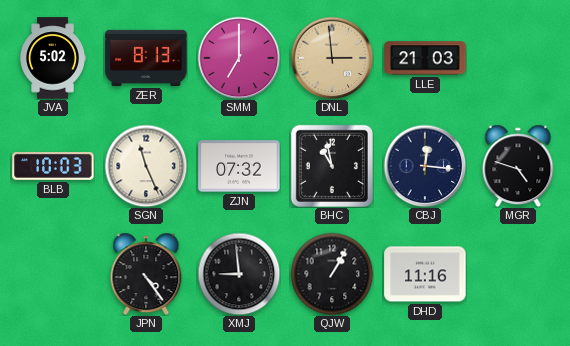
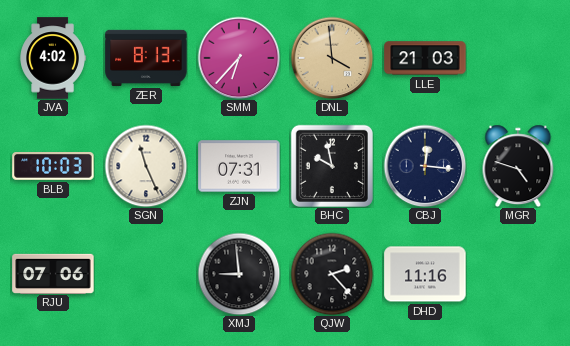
JVA: 5:02 -> 4:02 (53, 58)
SMM: 7:00 -> 6:37 (239, 58)
DNL: 2:59 -> 3:59 (332, 58)
ZJN: 07:32 -> 07:31 (239, 166)
BHC: 10:58 -> 9:58 (332, 166)
RJU: none -> 07:06 (53, 273)
JPN: 4:24 -> none (146, 274)
QJW: 1:05 -> 2:23 (332, 274)
